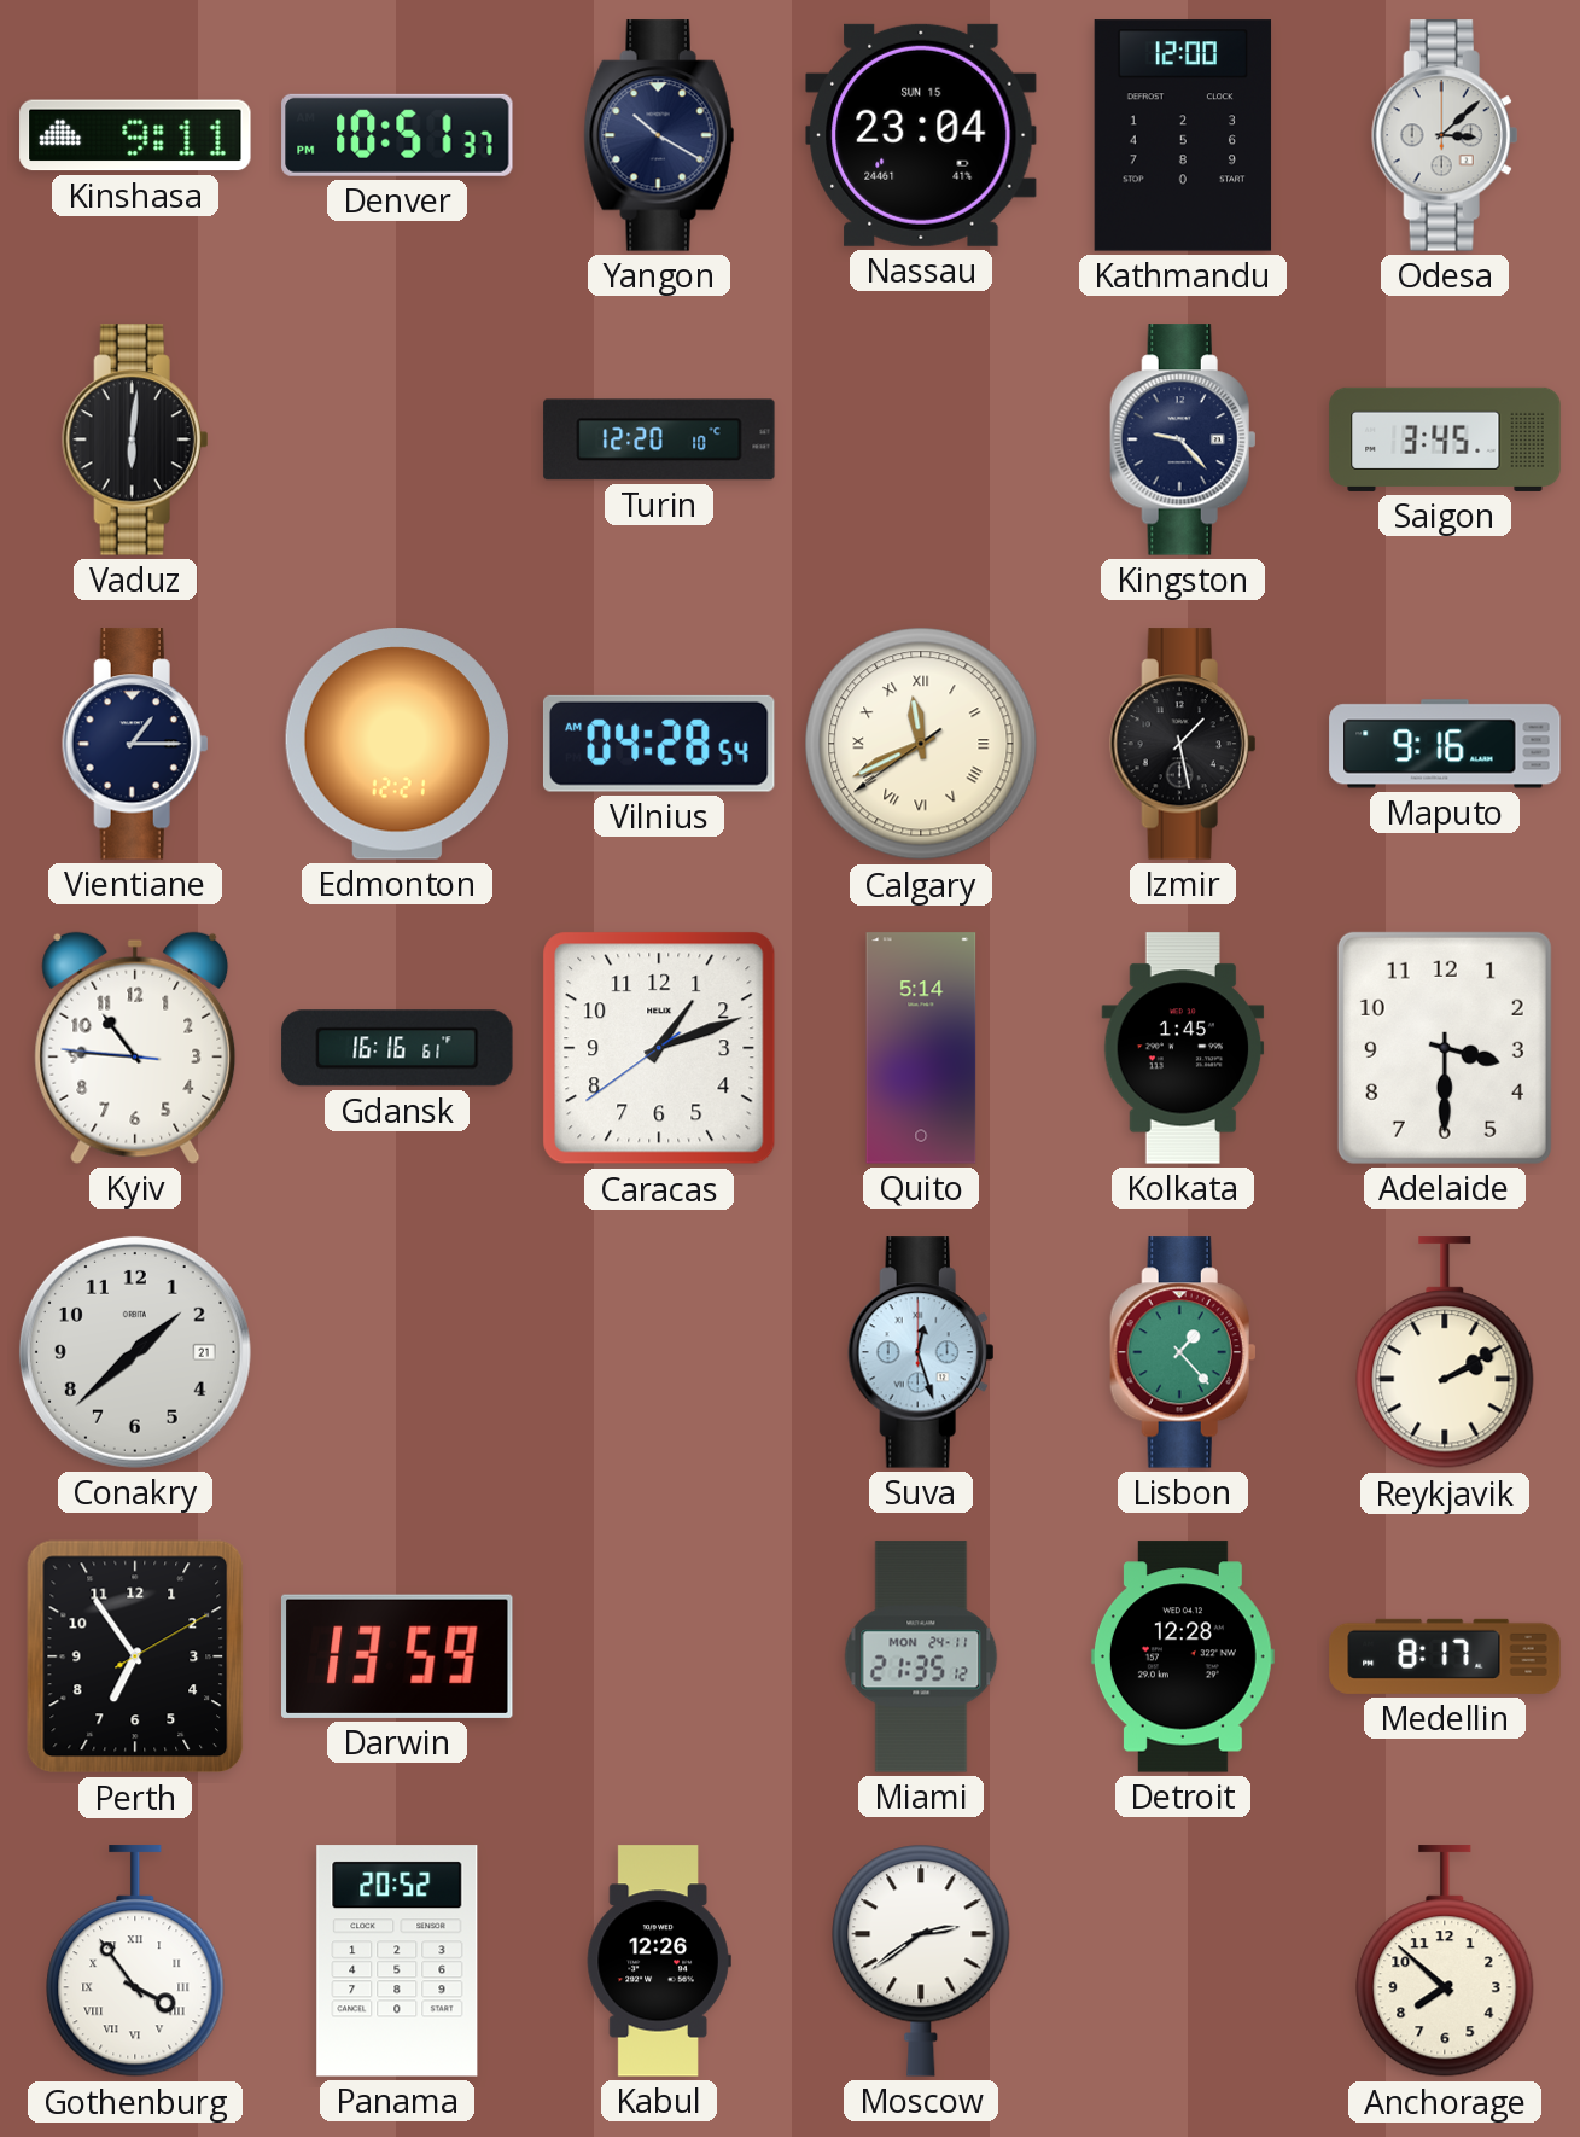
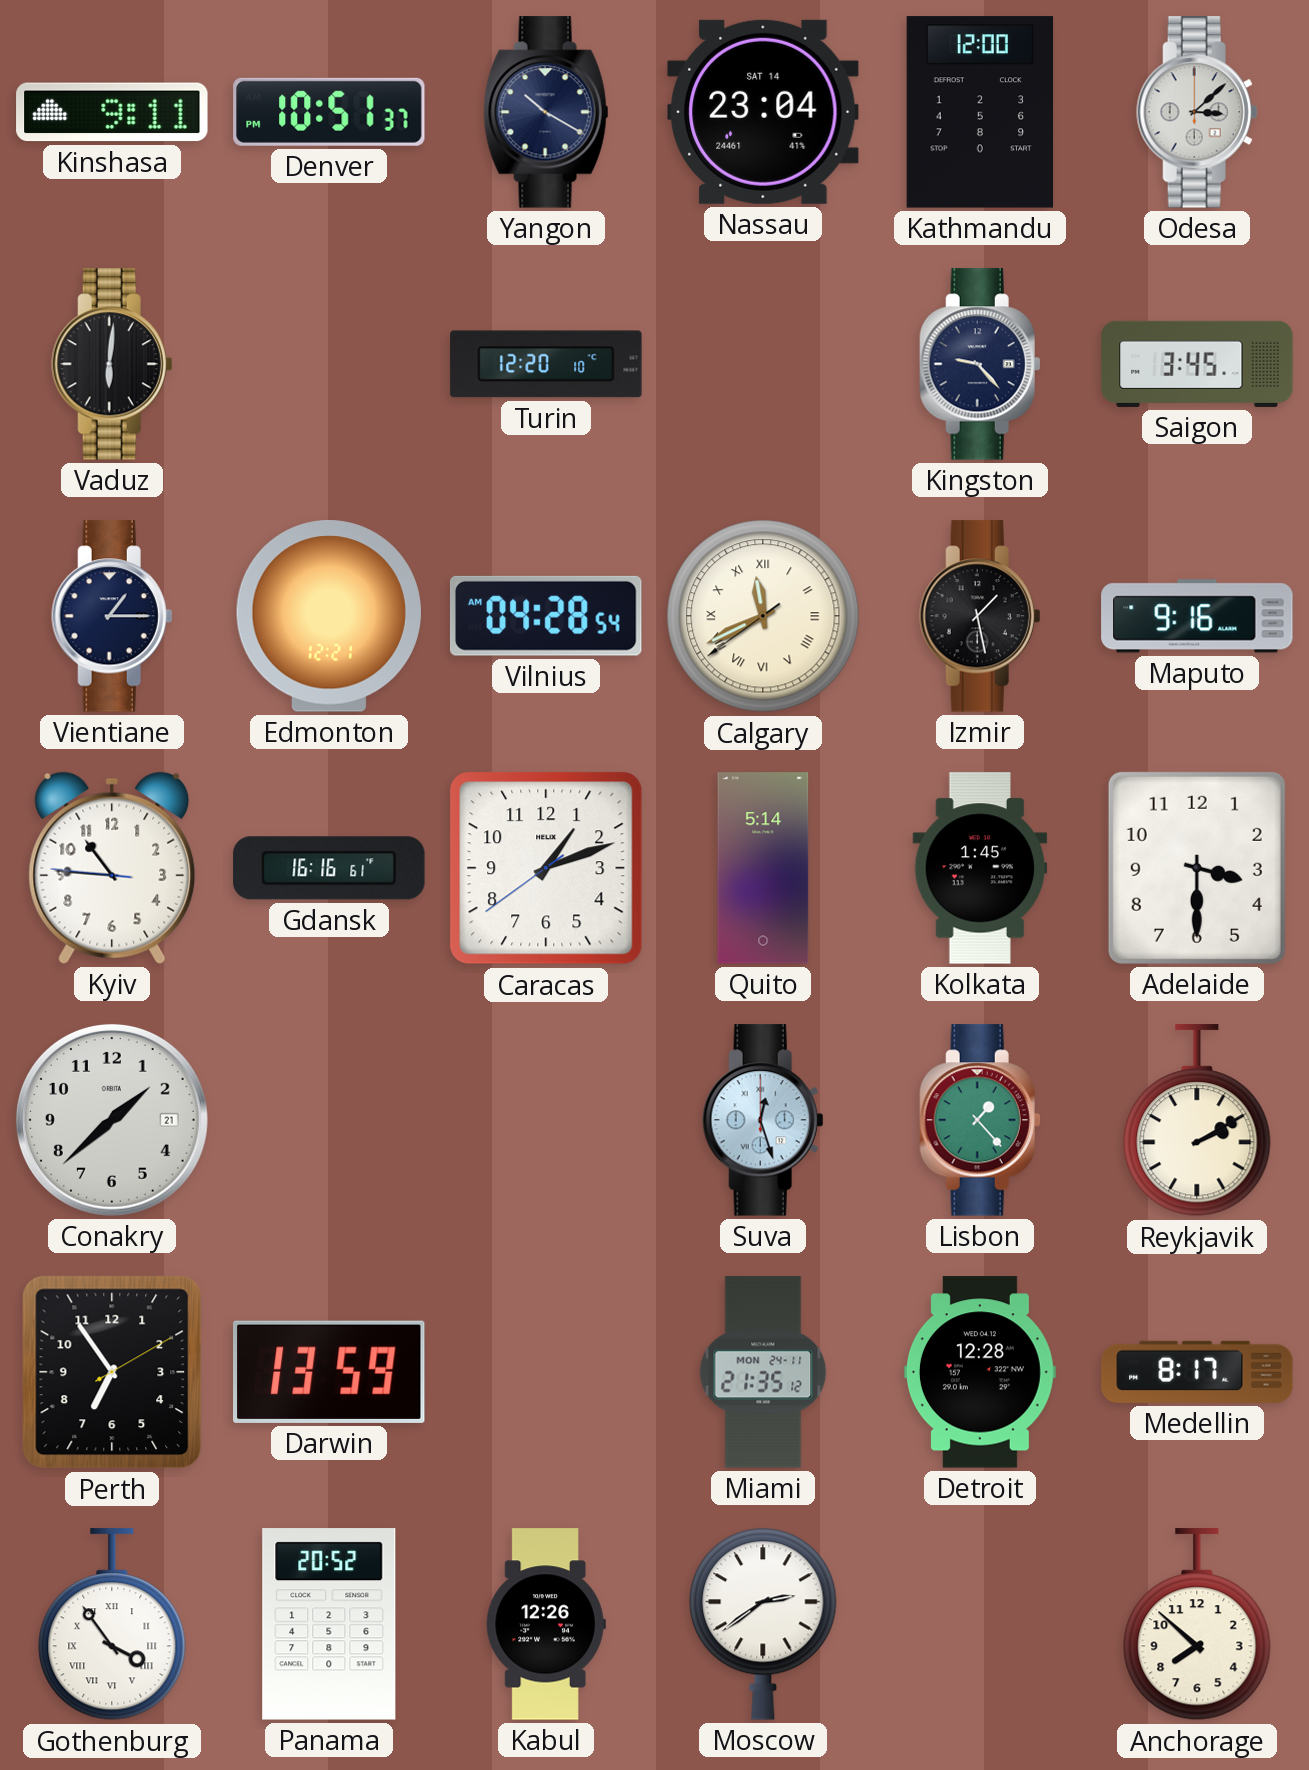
Nassau date: SUN 15 -> SAT 14 (763, 112)
